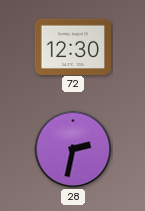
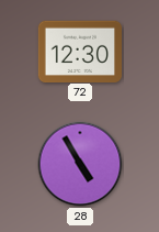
28: 2:32 -> 4:55 (80, 164)
